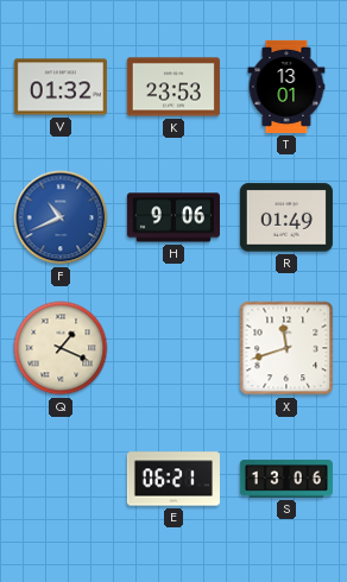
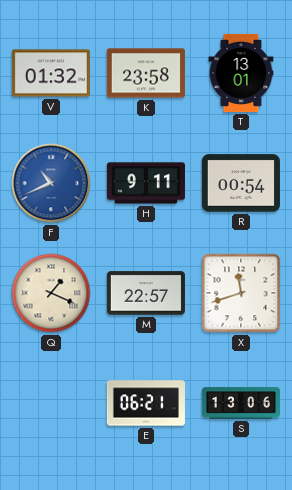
K: 23:53 -> 23:58 (146, 73)
H: 9:06 -> 9:11 (146, 183)
R: 01:49 -> 00:54 (241, 183)
M: none -> 22:57 (146, 293)
